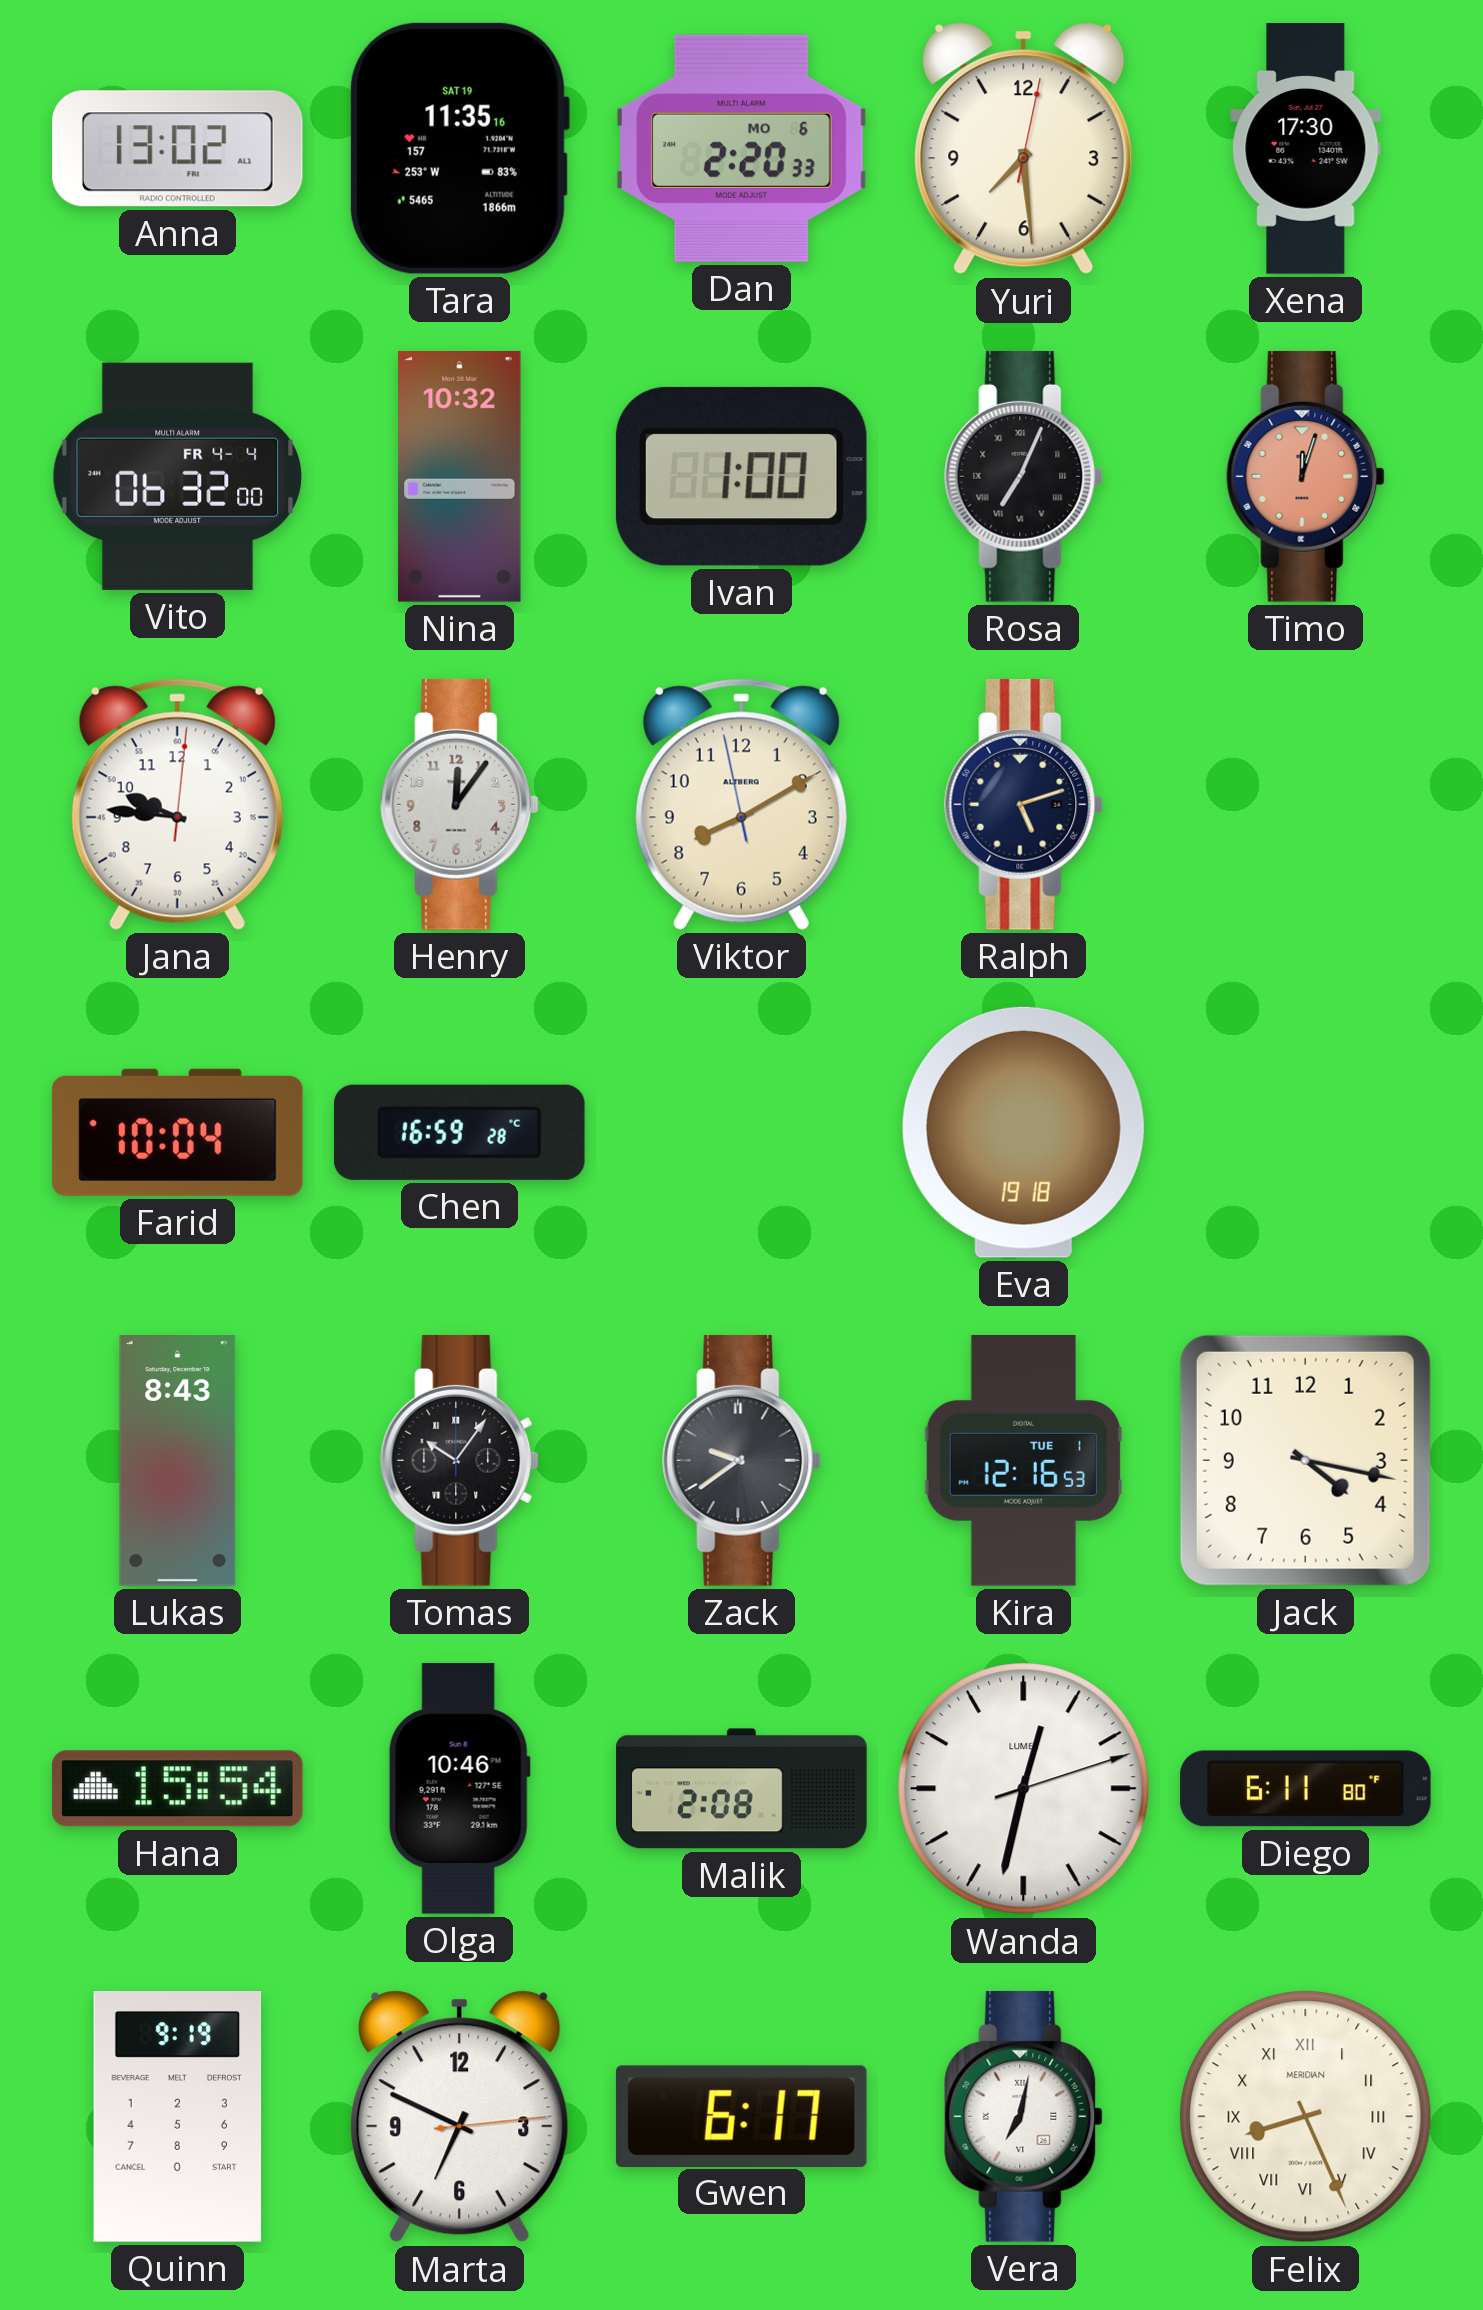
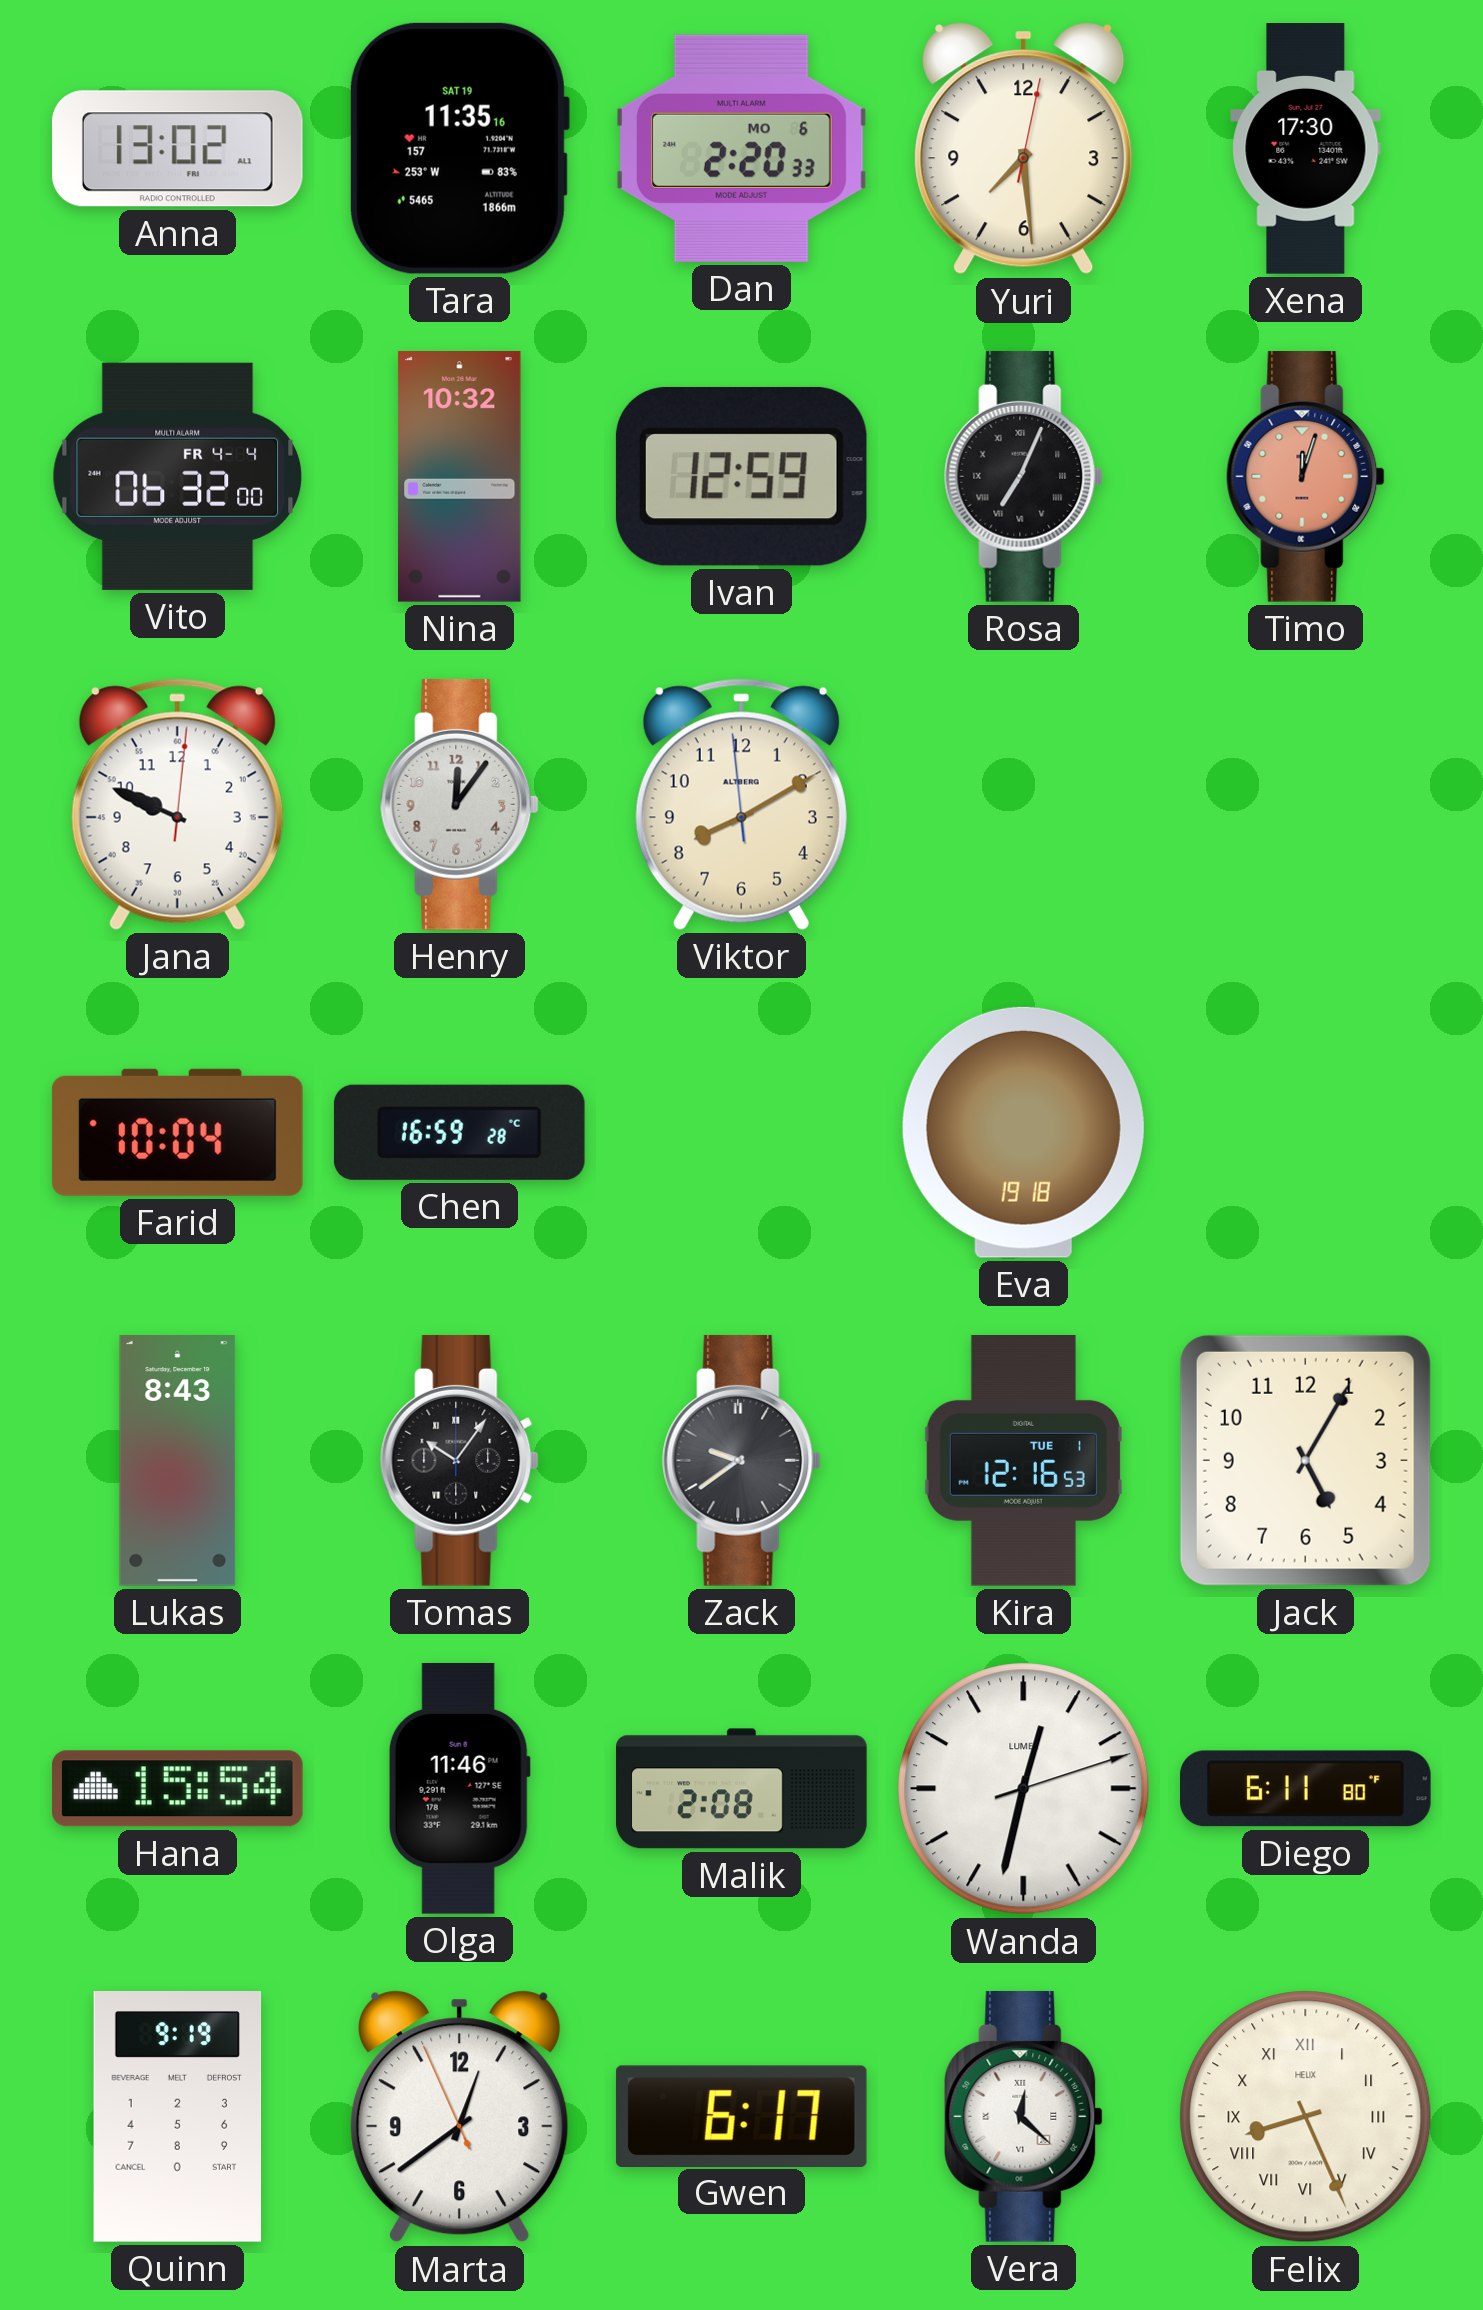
Ivan: 1:00 -> 12:59 (741, 476)
Jana: 9:46 -> 9:49 (177, 804)
Viktor: 8:09:58 -> 8:09:59 (741, 804)
Ralph: 5:12 -> none (1024, 804)
Jack: 4:17 -> 5:05 (1305, 1460)
Olga: 10:46 -> 11:46 (459, 1788)
Marta: 6:49 -> 12:38 (460, 2117)
Vera: 7:02 -> 12:22 (1024, 2116)
Felix brand: MERIDIAN -> HELIX (1306, 2117)
